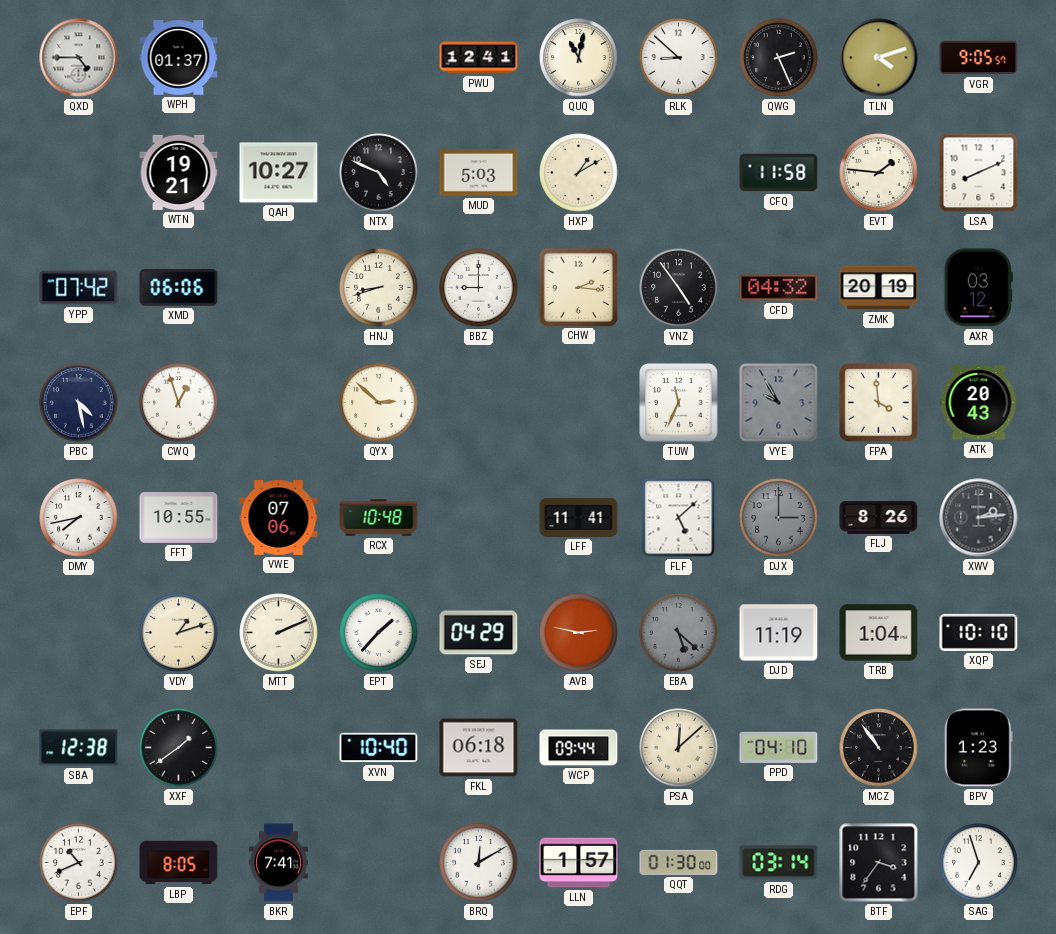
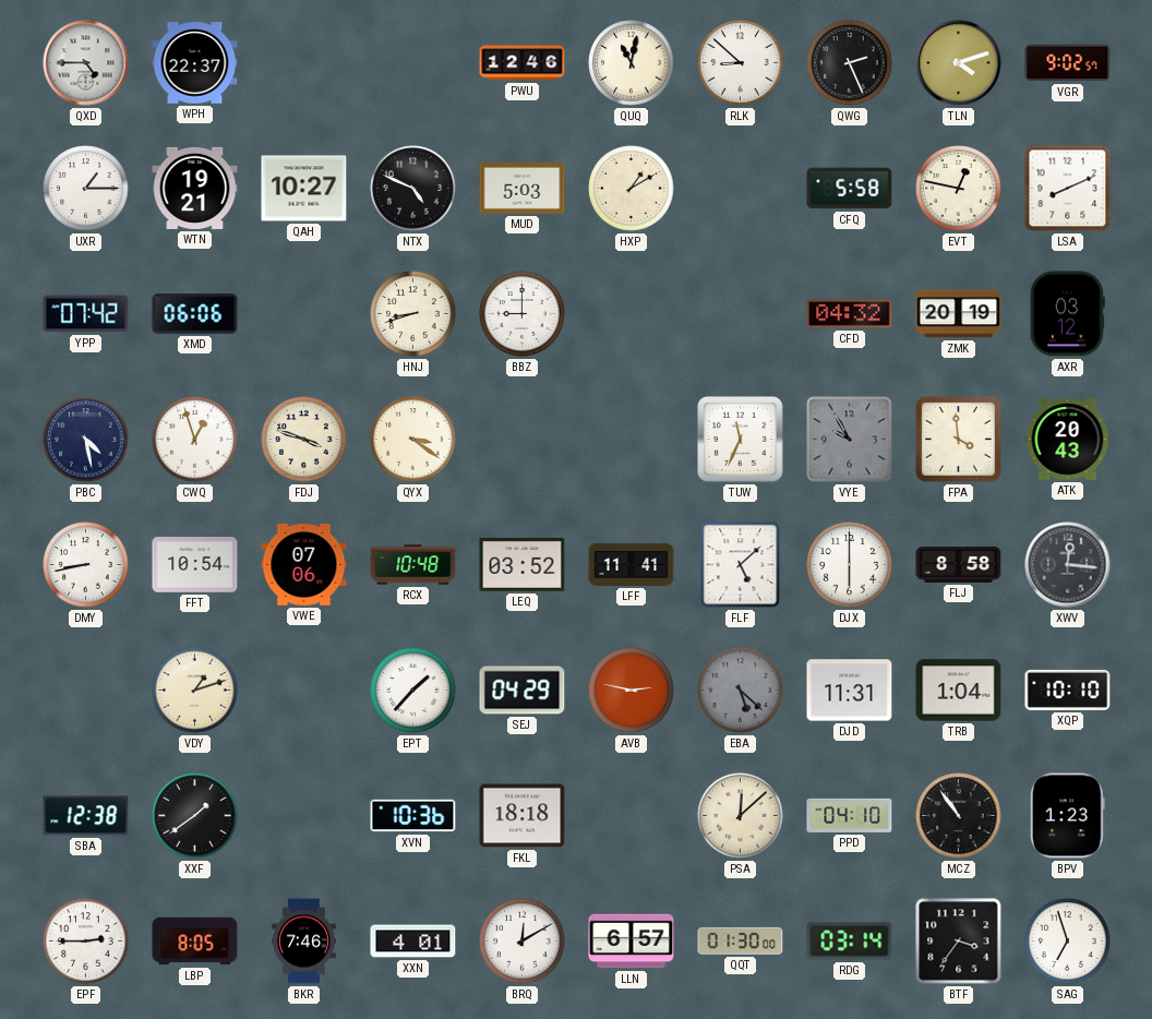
WPH: 01:37 -> 22:37 (195, 63)
PWU: 12:41 -> 12:46 (523, 63)
VGR: 9:05 -> 9:02 (1068, 63)
UXR: none -> 1:15 (86, 189)
CFQ: 11:58 -> 5:58 (850, 189)
EVT: 1:46 -> 12:47 (959, 189)
CHW: 2:16 -> none (578, 287)
VNZ: 4:54 -> none (679, 288)
FDJ: none -> 3:48 (304, 440)
QYX: 2:52 -> 3:21 (413, 440)
DMY: 7:43 -> 8:43 (86, 565)
FFT: 10:55 -> 10:54 (195, 565)
LEQ: none -> 03:52 (523, 564)
DJX: 3:00 -> 6:00 (850, 565)
DJX dial: grey -> white (850, 565)
FLJ: 8:26 -> 8:58 (959, 564)
XWV: 2:14 -> 12:16 (1068, 565)
MTT: 2:11 -> none (279, 633)
DJD: 11:19 -> 11:31 (850, 691)
XVN: 10:40 -> 10:36 (413, 816)
FKL: 06:18 -> 18:18 (523, 816)
WCP: 09:44 -> none (579, 748)
EPF: 10:41 -> 2:45 (86, 942)
BKR: 7:41 -> 7:46 (303, 942)
XXN: none -> 4:01 (413, 942)
LLN: 1:57 -> 6:57 (632, 942)
